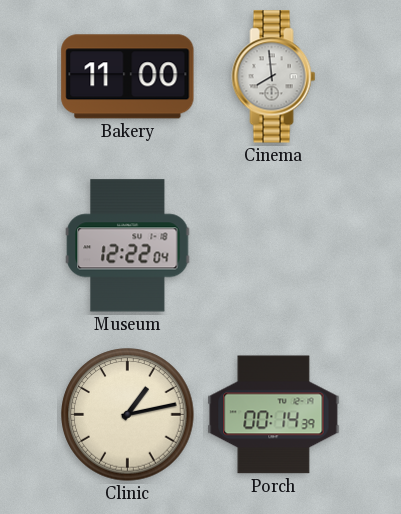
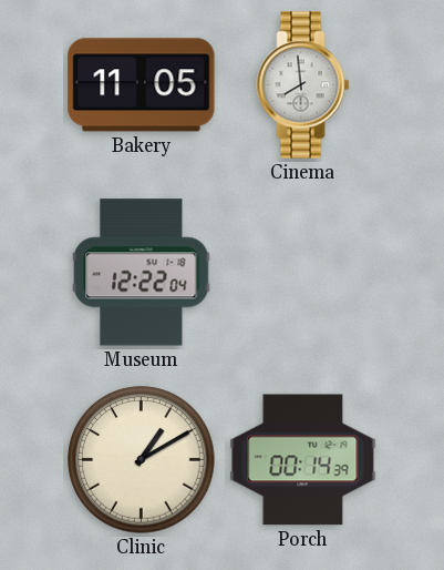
Bakery: 11:00 -> 11:05 (142, 85)
Clinic: 1:13 -> 1:10 (142, 460)
